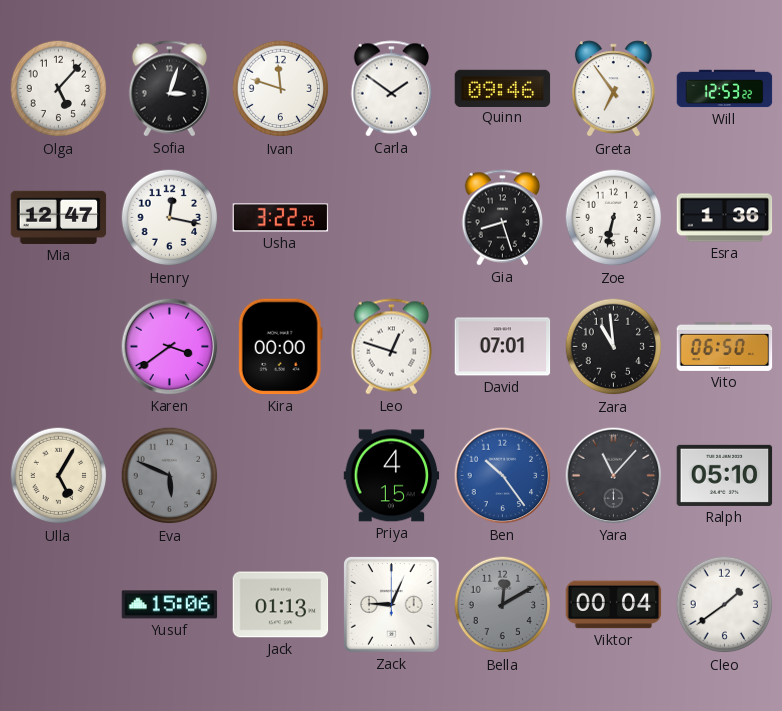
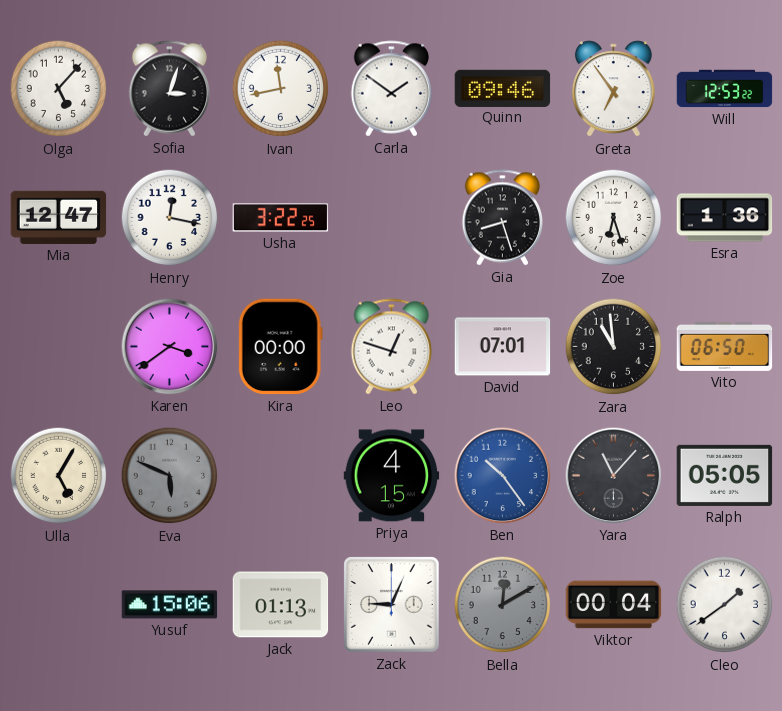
Ivan: 11:48 -> 11:43 (281, 89)
Zoe: 6:32 -> 6:27 (614, 218)
Ralph: 05:10 -> 05:05 (725, 475)
